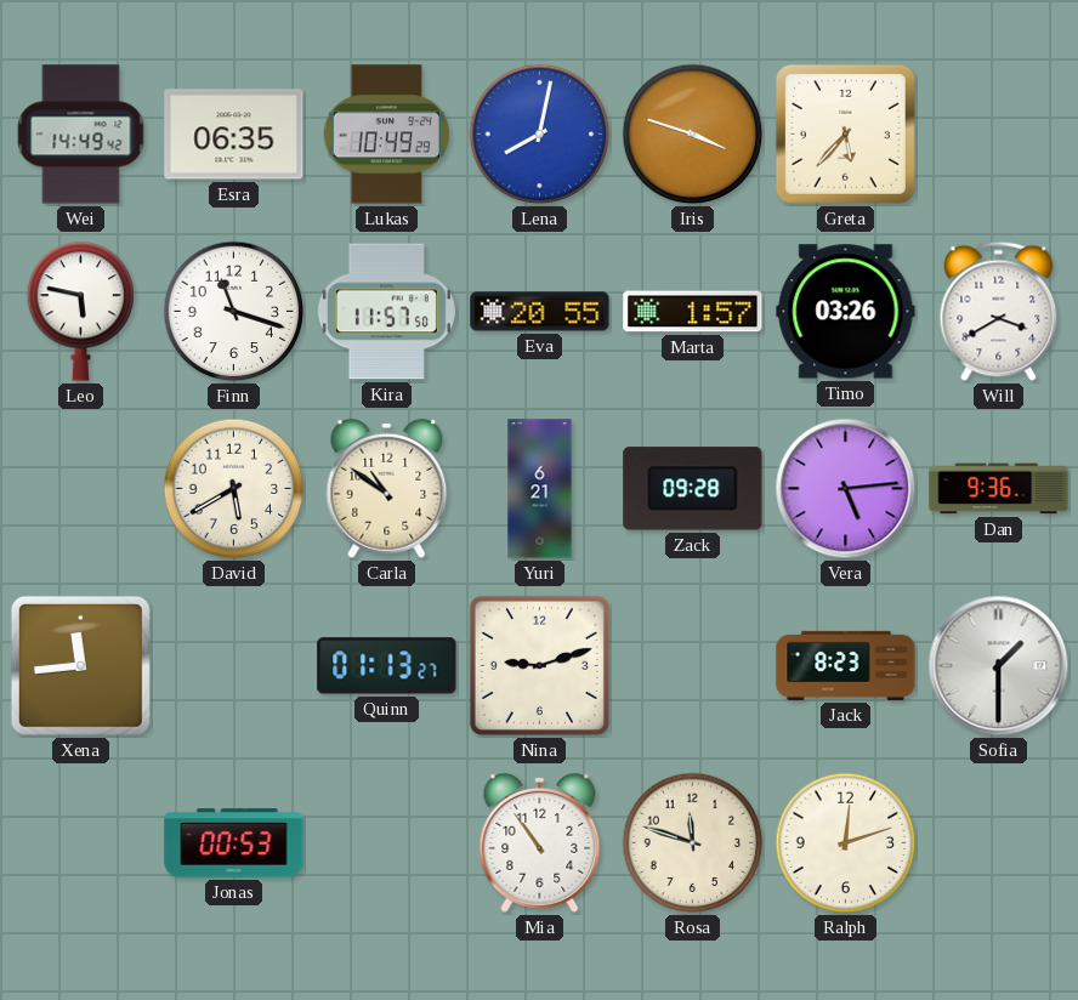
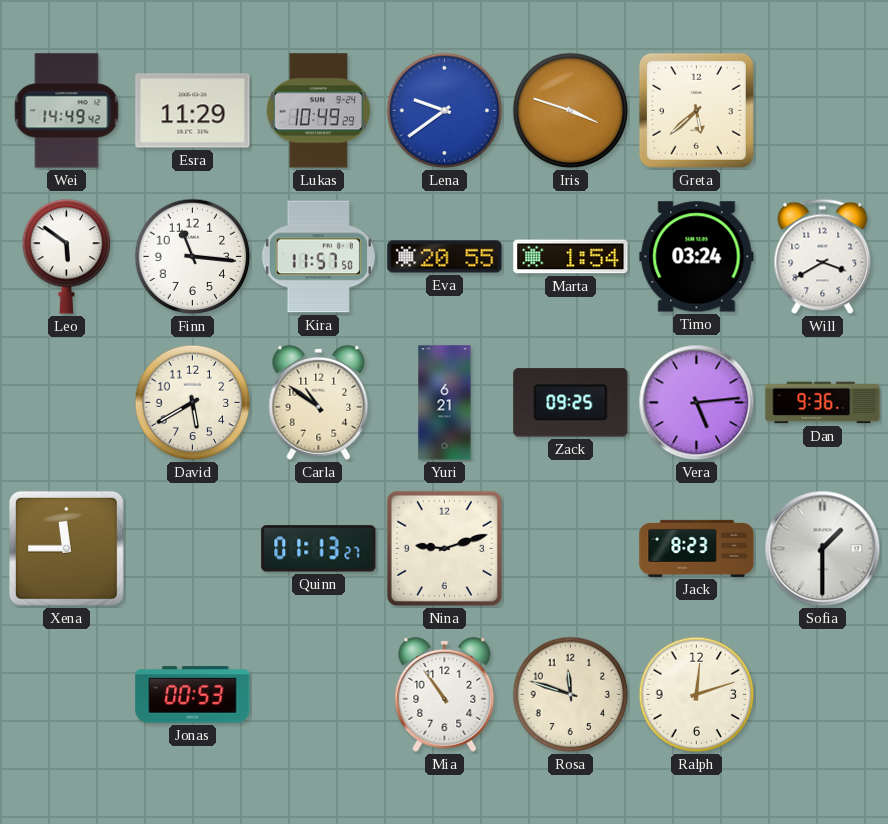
Esra: 06:35 -> 11:29 (193, 111)
Lena: 8:02 -> 9:39 (445, 111)
Greta: 5:37 -> 5:38 (696, 110)
Leo: 5:47 -> 5:51 (67, 257)
Finn: 11:18 -> 11:16 (193, 257)
Marta: 1:57 -> 1:54 (571, 257)
Timo: 03:26 -> 03:24 (697, 257)
Zack: 09:28 -> 09:25 (571, 403)
Xena: 11:44 -> 11:45 (66, 548)
